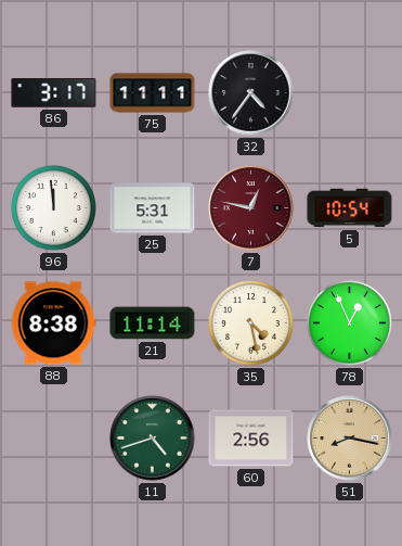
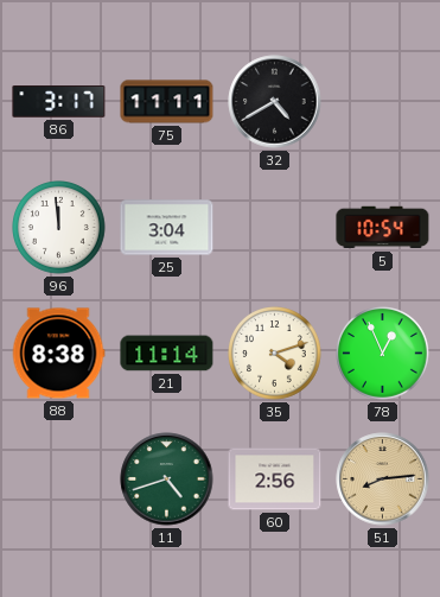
32: 4:36 -> 4:40 (275, 102)
25: 5:31 -> 3:04 (167, 228)
7: 12:47 -> none (251, 208)
35: 4:28 -> 4:12 (275, 354)
51: 8:17 -> 8:14 (383, 479)
